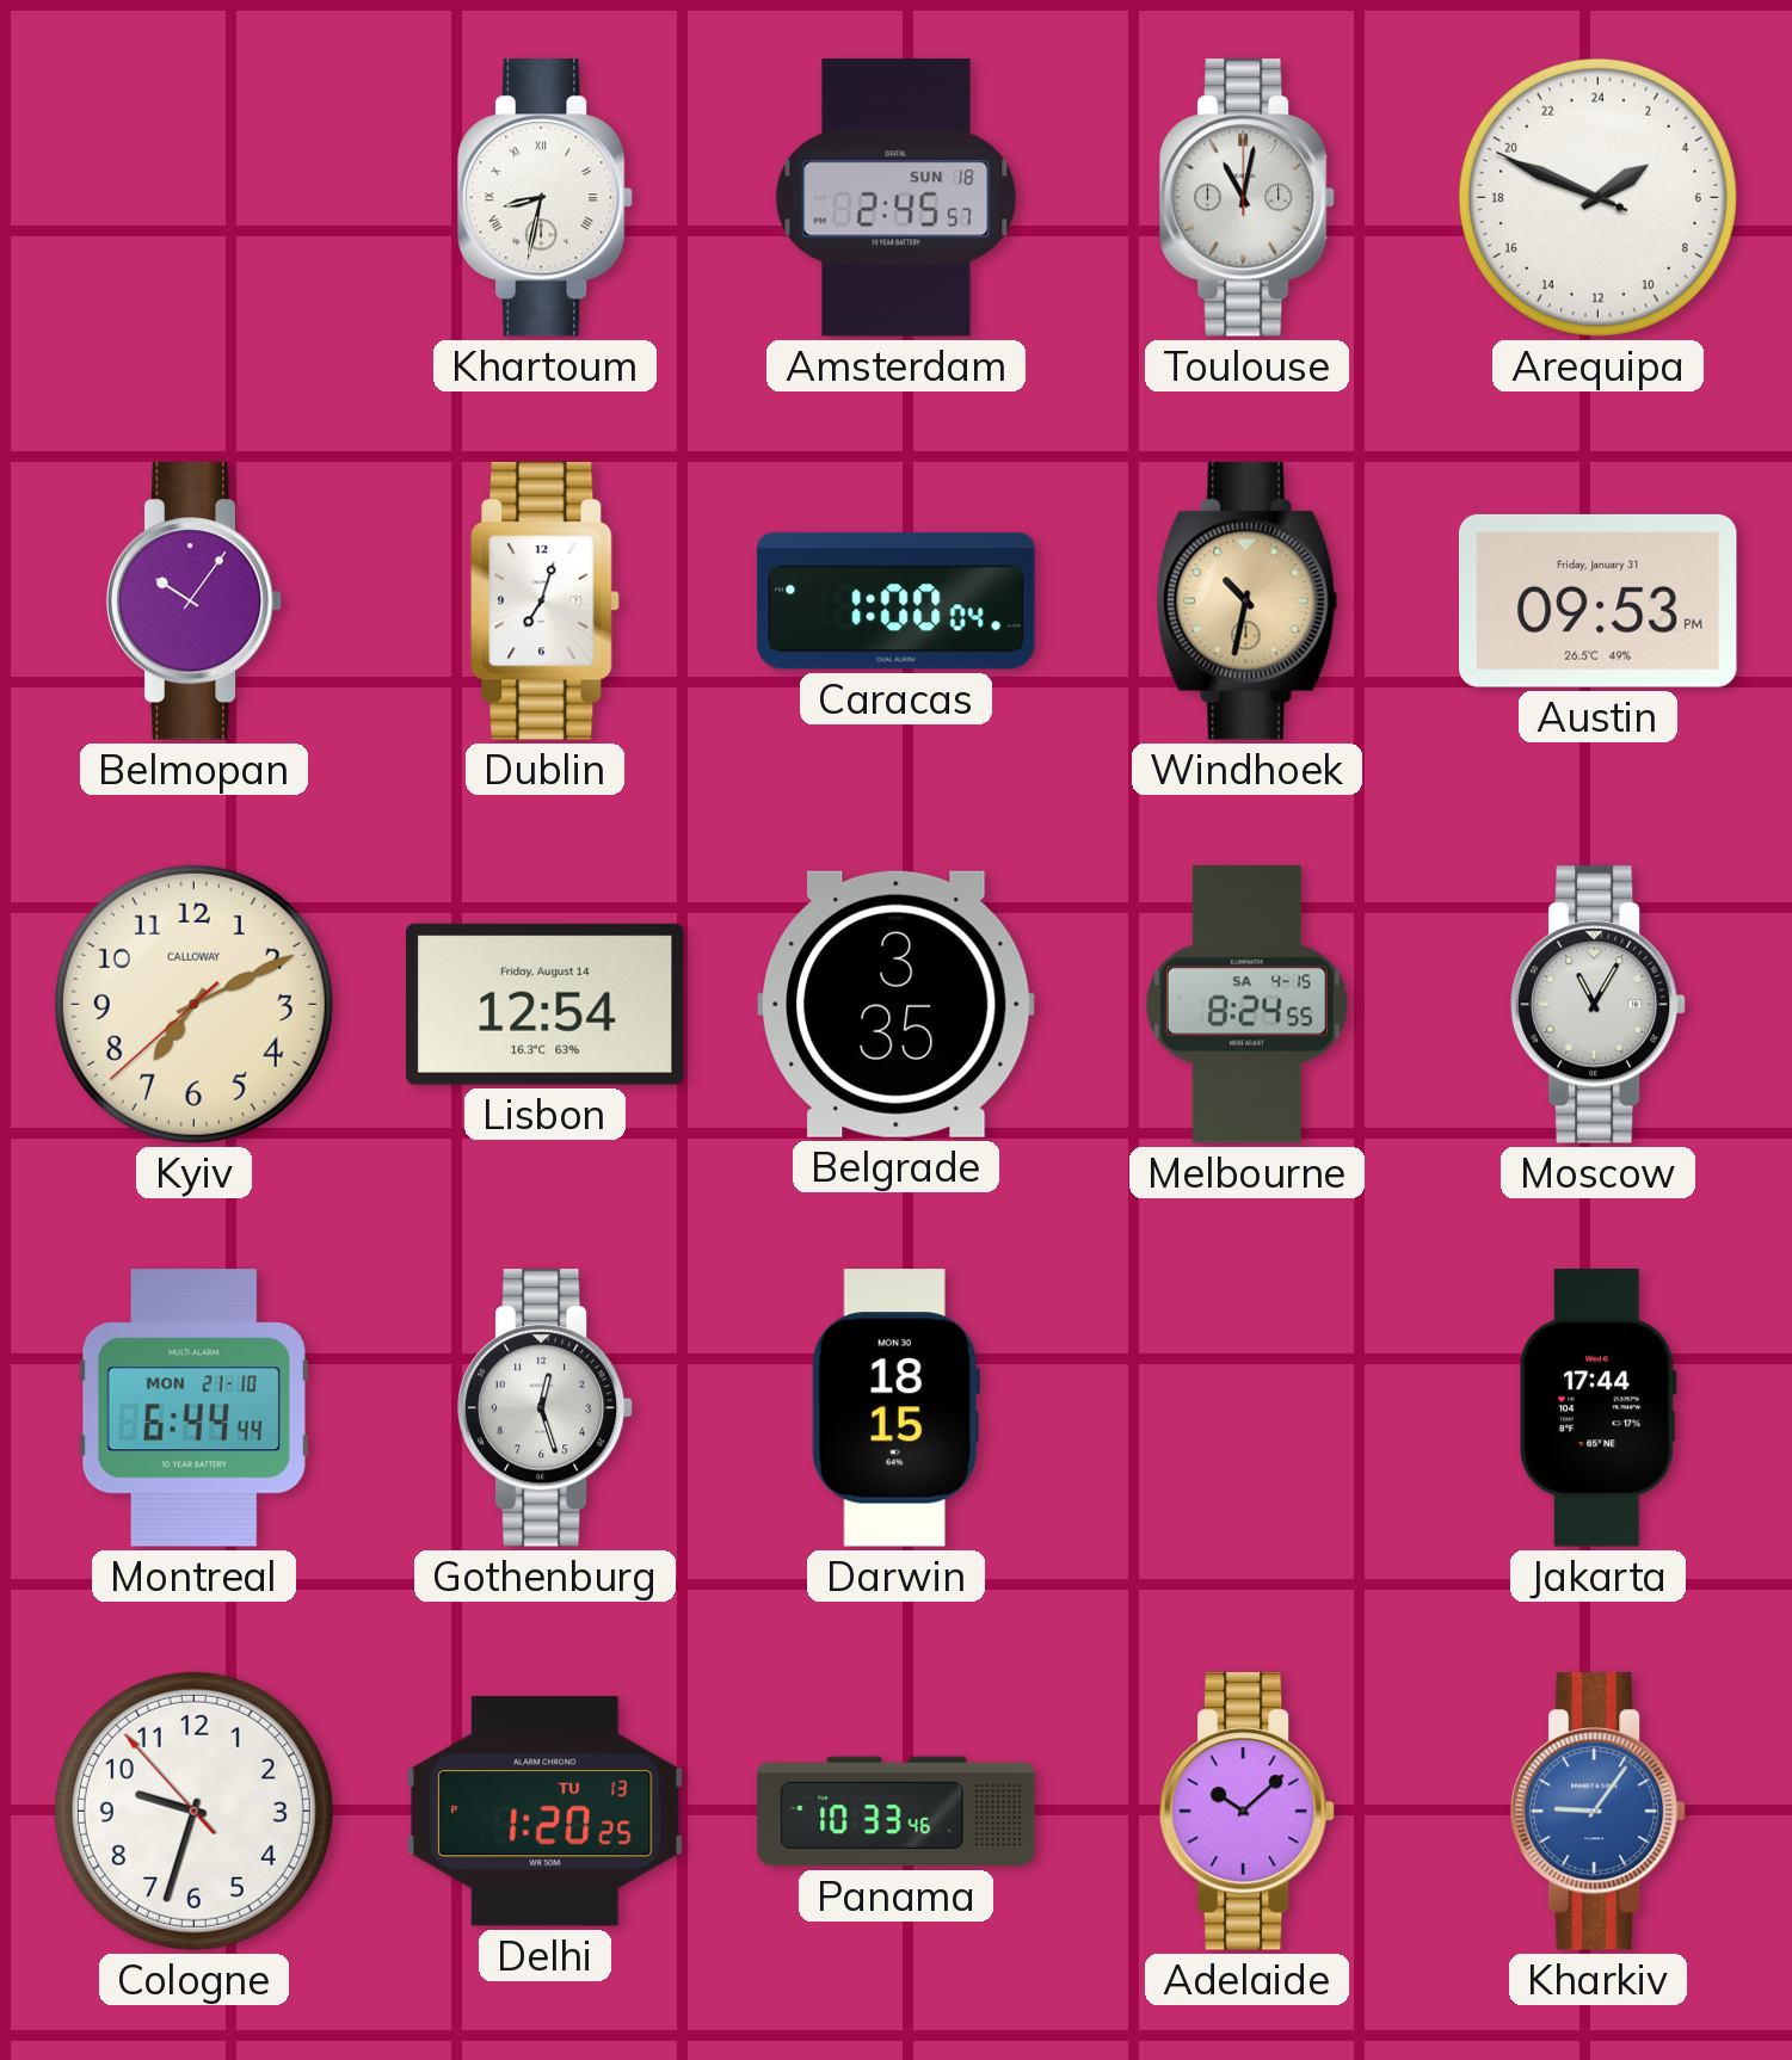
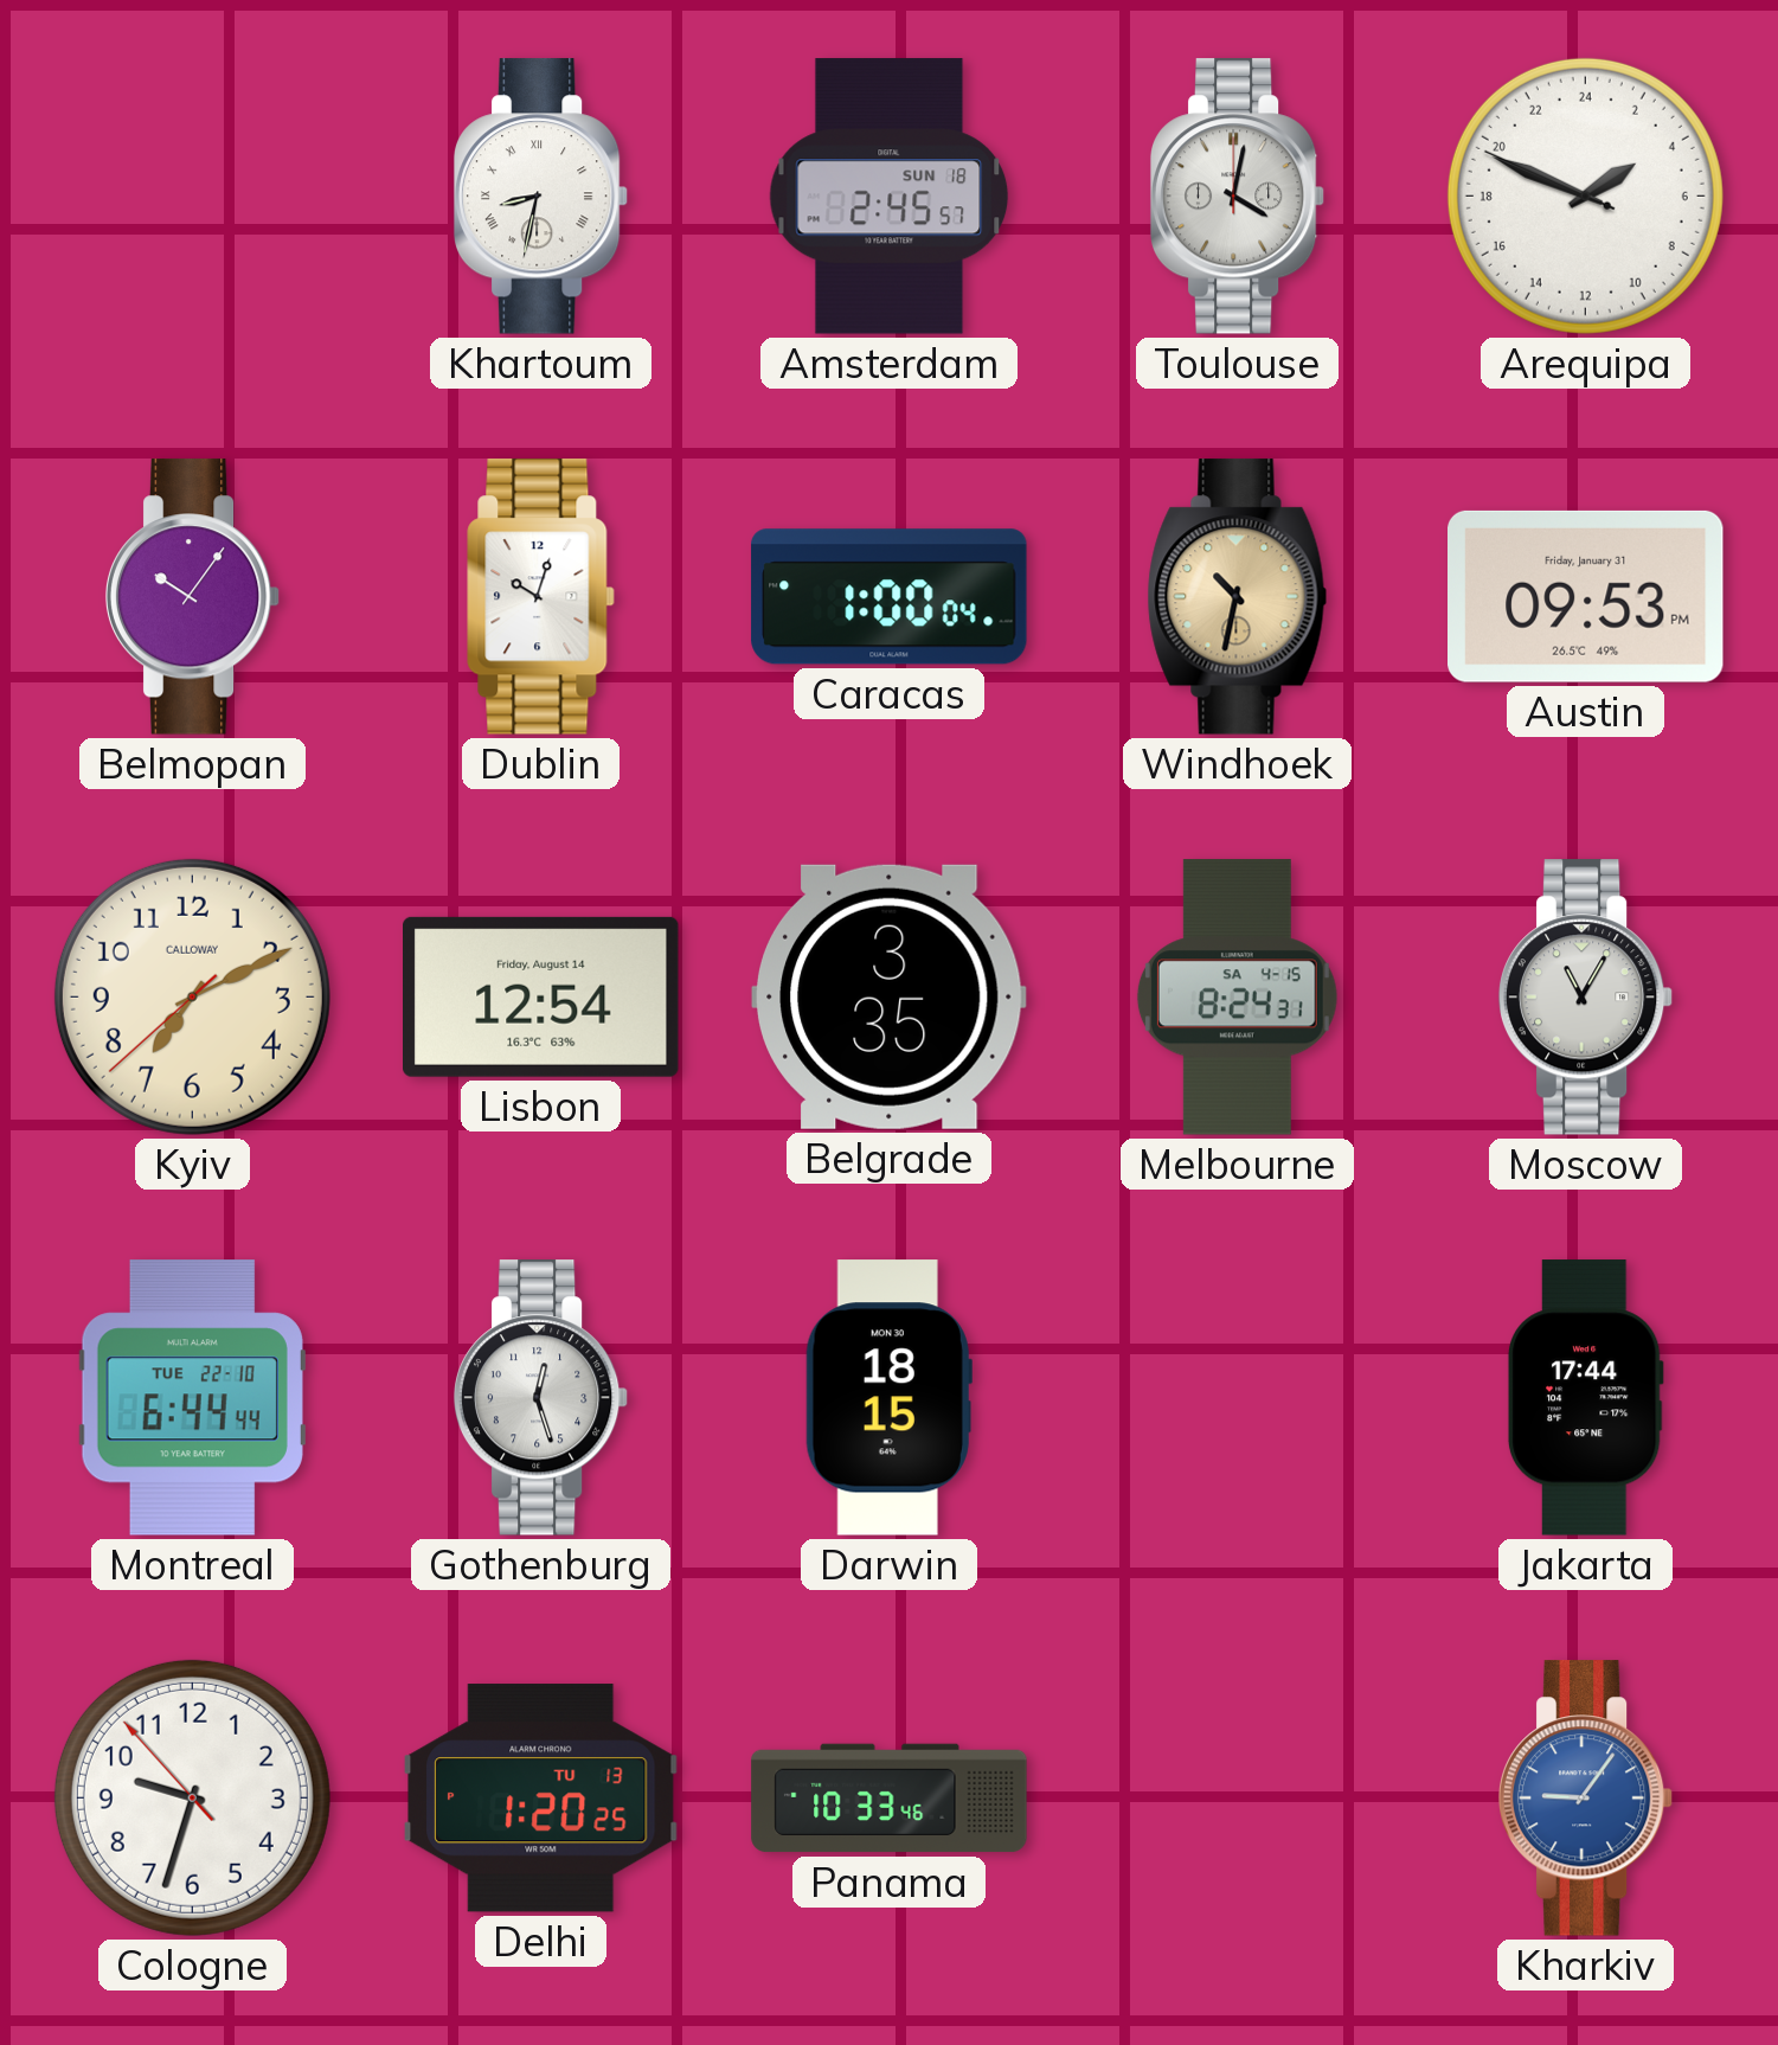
Toulouse: 11:02 -> 4:02 (1238, 197)
Dublin: 7:03 -> 10:03 (541, 597)
Melbourne: 8:24:55 -> 8:24:31 (1237, 998)
Montreal date: MON 21-10 -> TUE 22-10 (192, 1398)
Adelaide: 10:08 -> none (1248, 1812)
